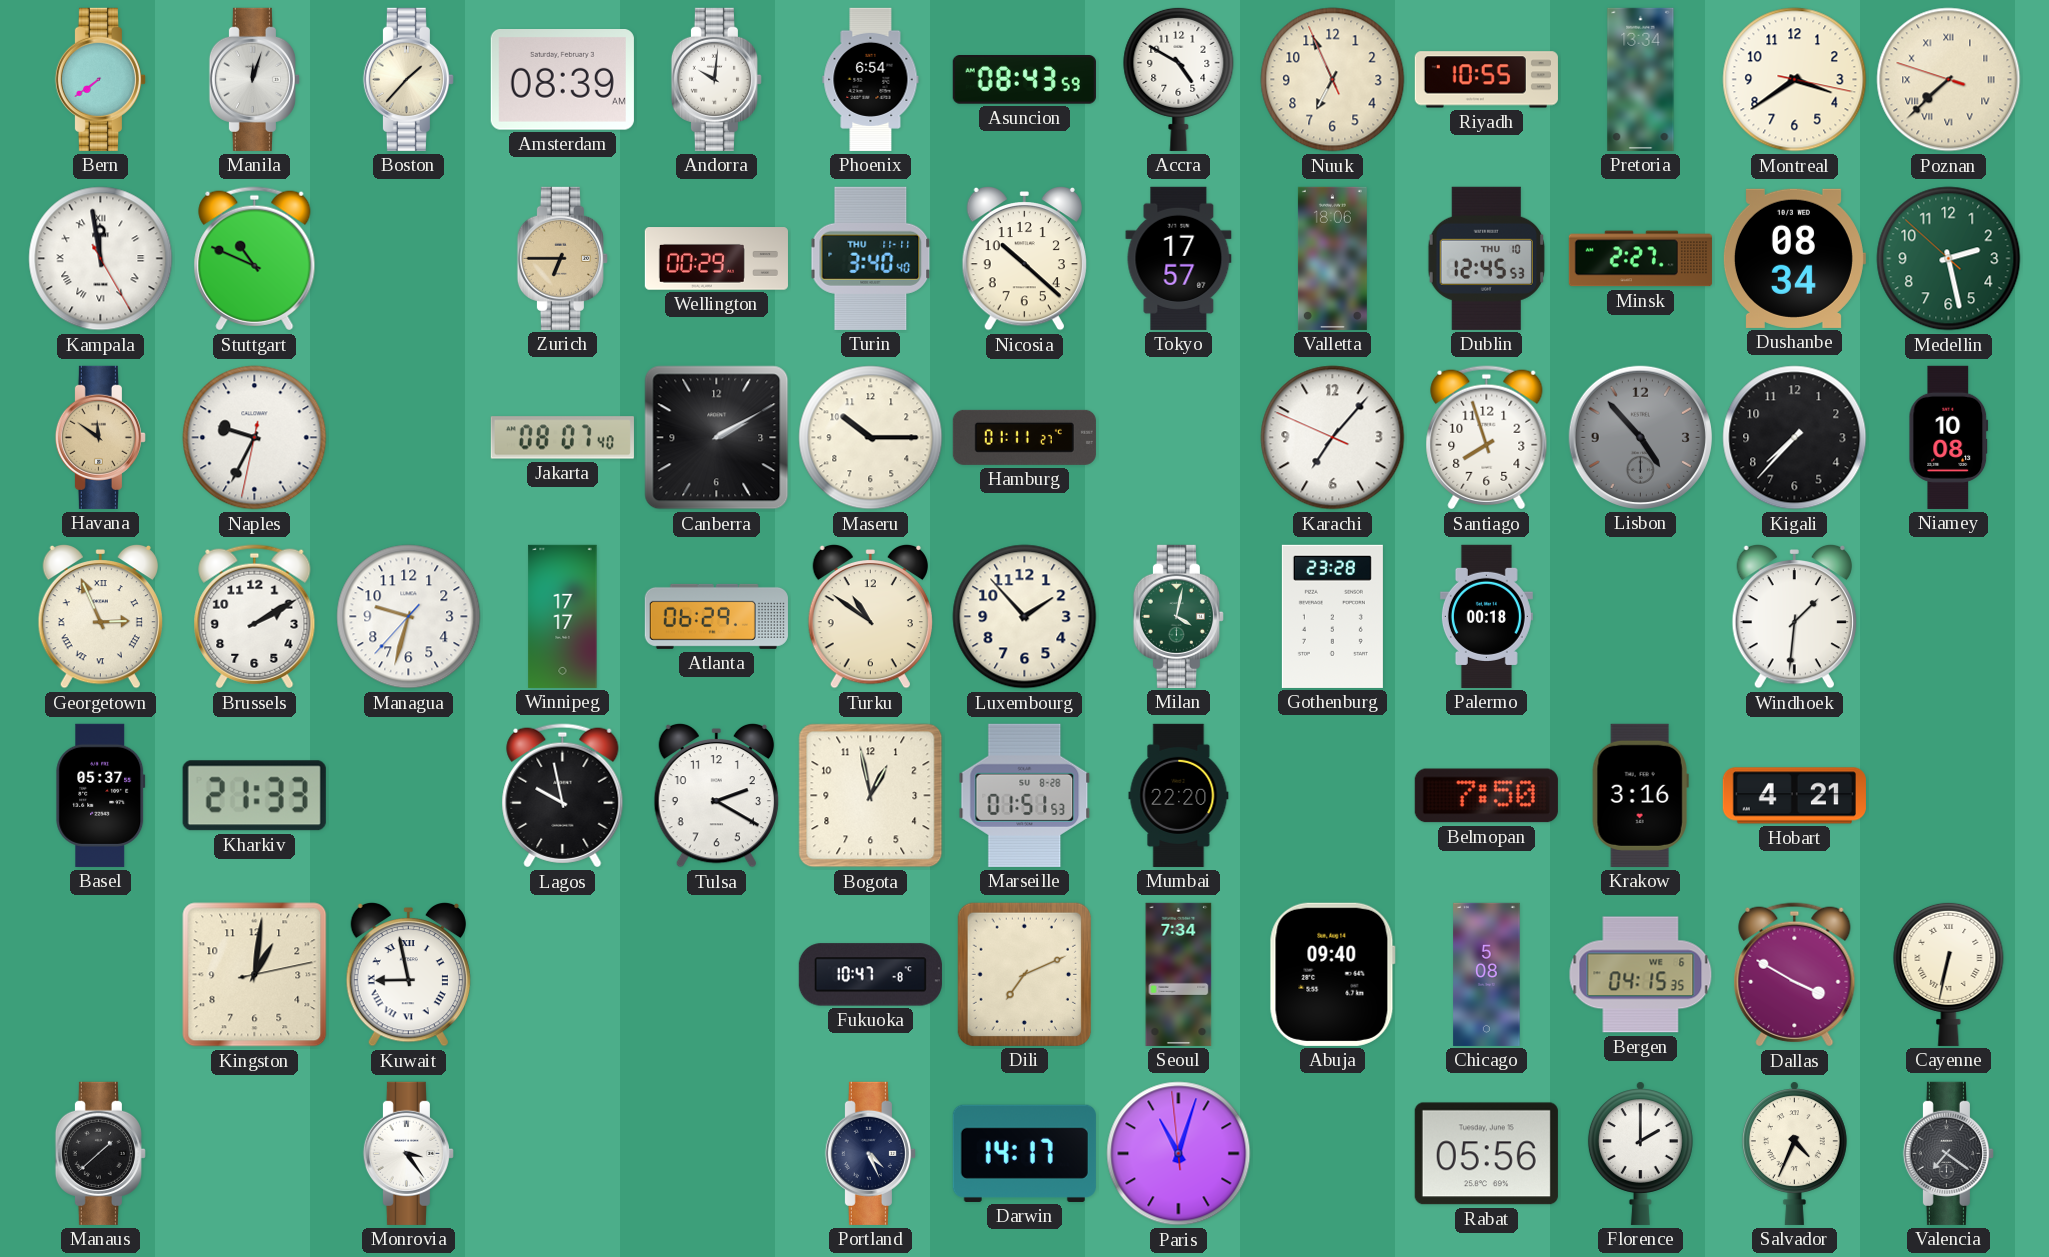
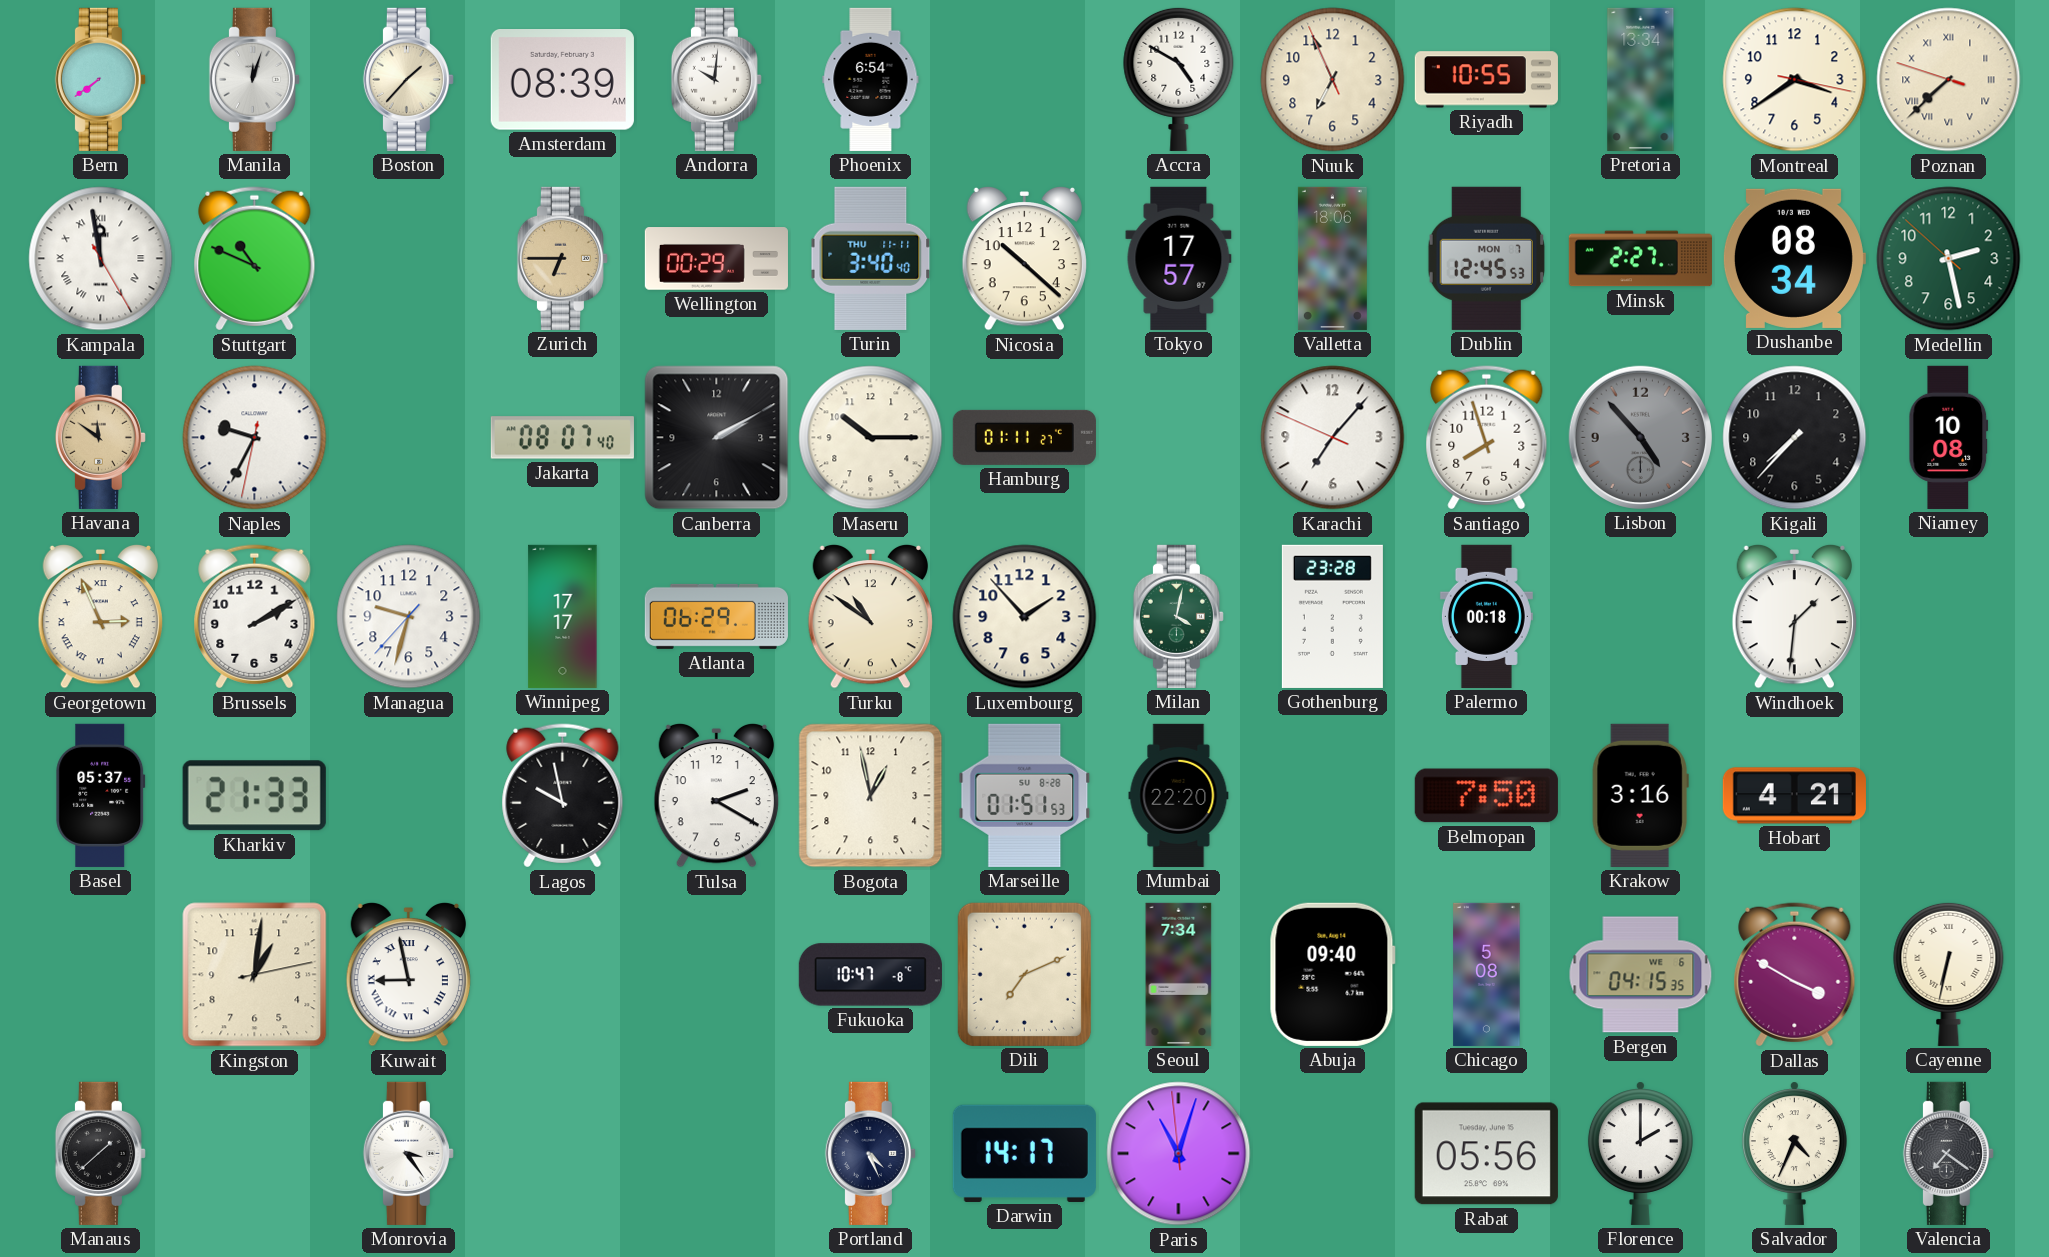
Asuncion: 08:43 -> none (1024, 80)
Dublin date: THU 10 -> MON 7 (1486, 258)
